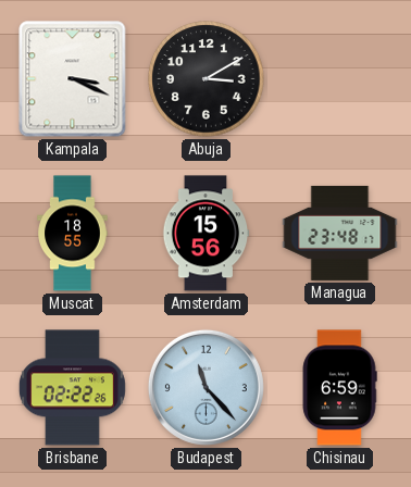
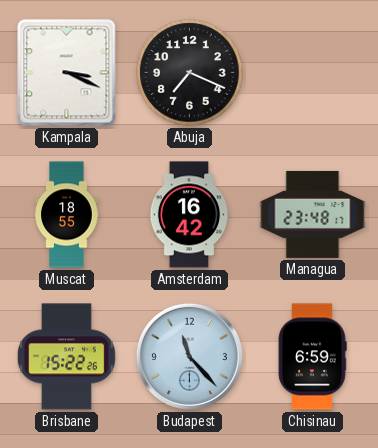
Abuja: 3:10 -> 7:19 (190, 73)
Amsterdam: 15:56 -> 16:42 (189, 215)
Brisbane: 02:22 -> 15:22 (66, 357)
